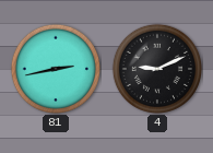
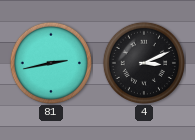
4: 9:11 -> 3:11 (143, 63)
